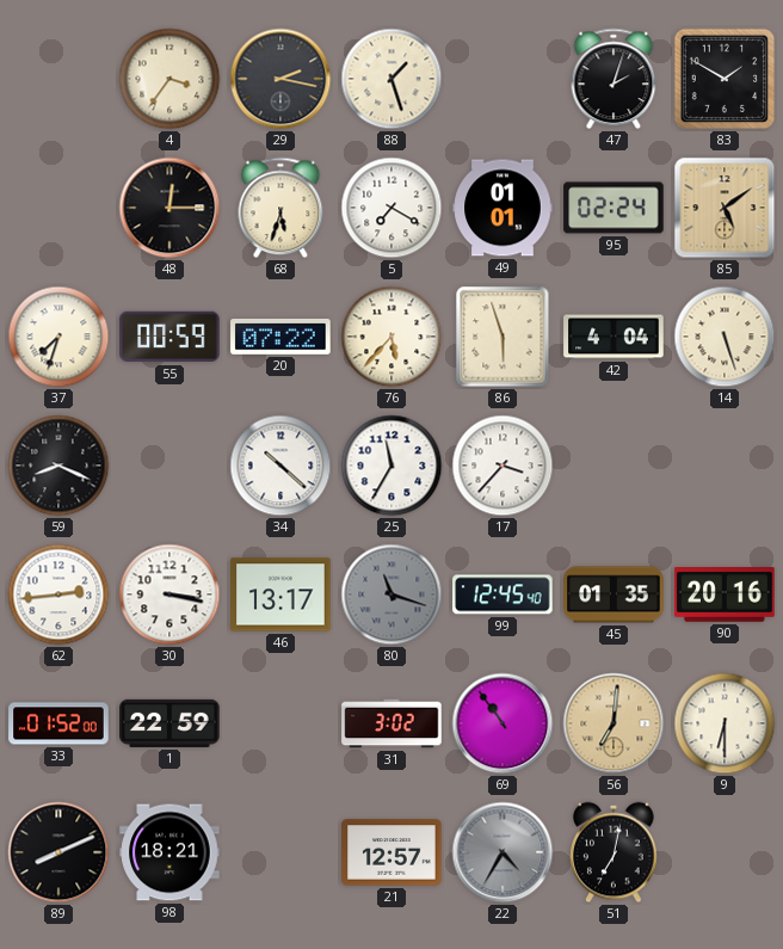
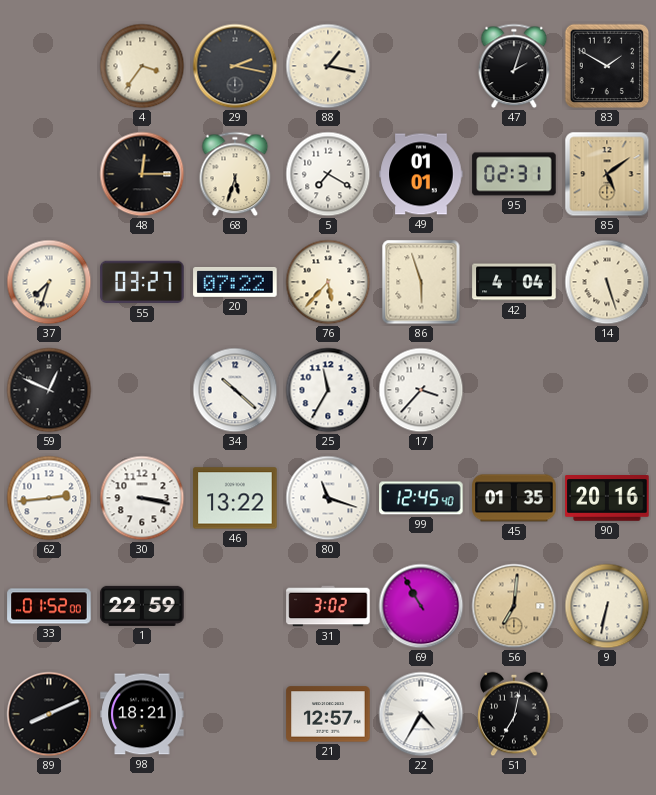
88: 1:27 -> 1:17 (328, 66)
95: 02:24 -> 02:31 (514, 174)
55: 00:59 -> 03:27 (142, 282)
59: 8:19 -> 12:49 (49, 390)
46: 13:17 -> 13:22 (235, 498)
80 dial: grey -> white (328, 498)
69: 10:54 -> 10:55 (421, 606)
9: 6:30 -> 6:32 (607, 606)
22 dial: grey -> white (421, 714)
